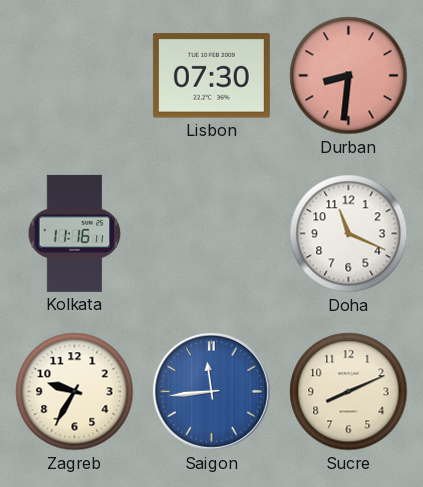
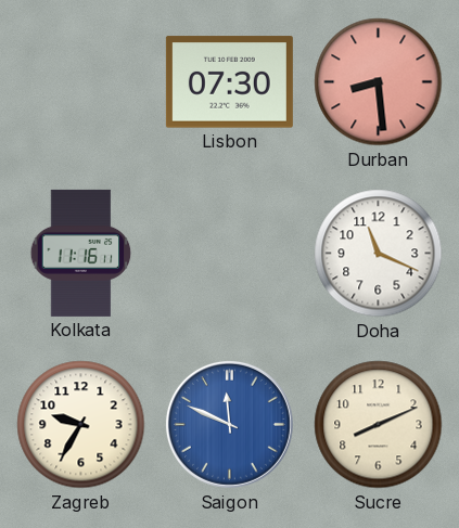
Durban: 8:31 -> 8:29 (379, 82)
Saigon: 11:44 -> 11:49 (229, 424)
